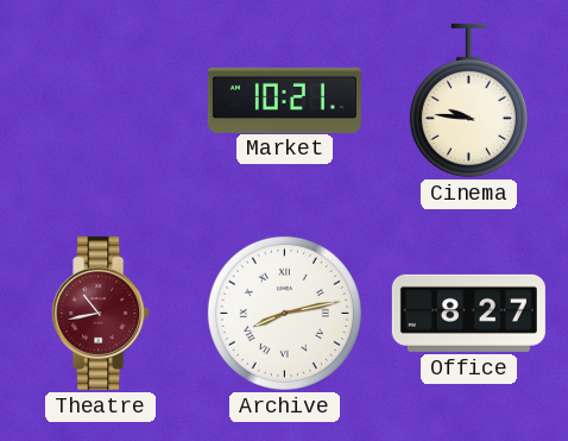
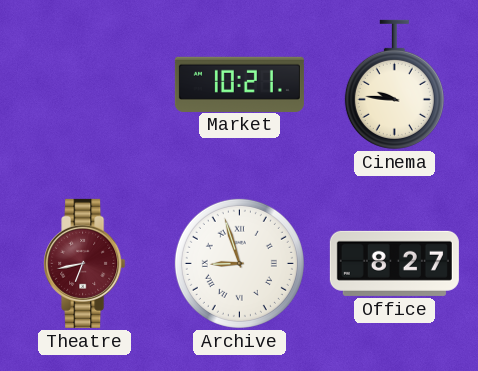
Theatre: 10:43 -> 6:43 (85, 263)
Archive: 8:13 -> 8:57 (239, 263)
